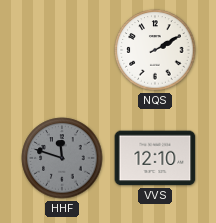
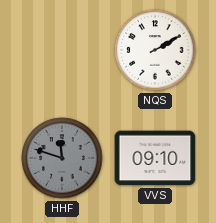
VVS: 12:10 -> 09:10 (155, 158)
